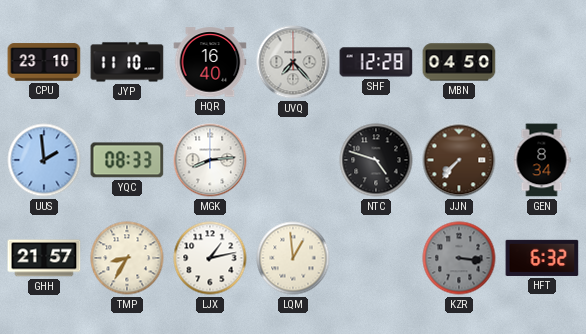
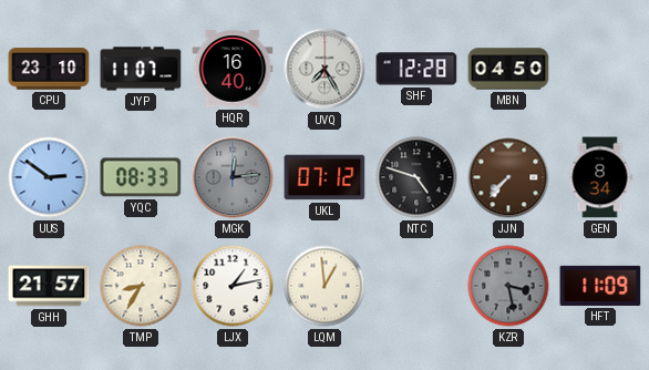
JYP: 11:10 -> 11:07 (141, 69)
UVQ: 7:23 -> 7:25 (324, 69)
UUS: 1:59 -> 2:51 (49, 177)
MGK: 8:14 -> 12:14 (233, 177)
MGK dial: white -> grey (233, 177)
UKL: none -> 07:12 (324, 177)
KZR: 3:16 -> 3:28 (508, 286)
HFT: 6:32 -> 11:09 (600, 286)
